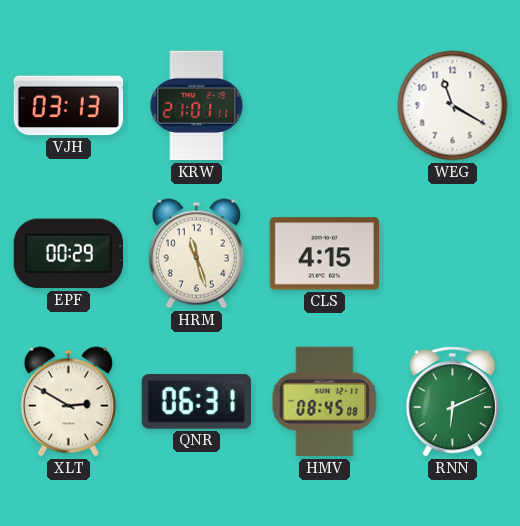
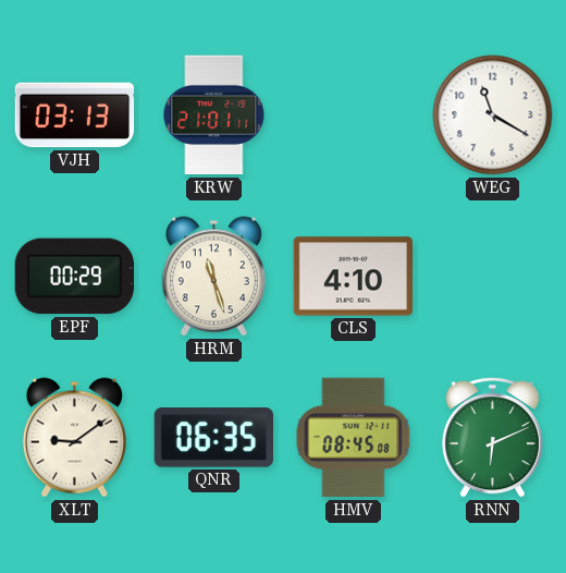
CLS: 4:15 -> 4:10 (353, 277)
XLT: 2:50 -> 9:09 (74, 438)
QNR: 06:31 -> 06:35 (213, 438)
